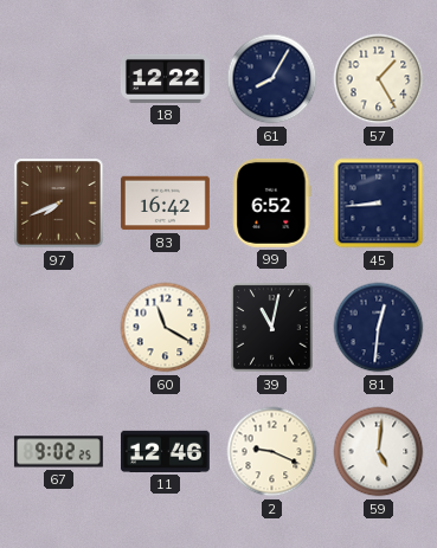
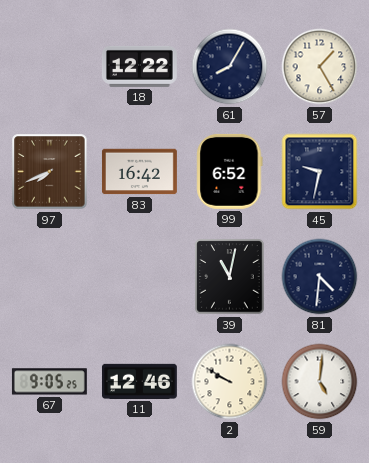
45: 8:44 -> 9:32 (320, 172)
60: 11:20 -> none (166, 328)
81: 12:31 -> 4:31 (320, 277)
67: 9:02 -> 9:05 (49, 382)
2: 9:19 -> 9:50 (230, 382)
